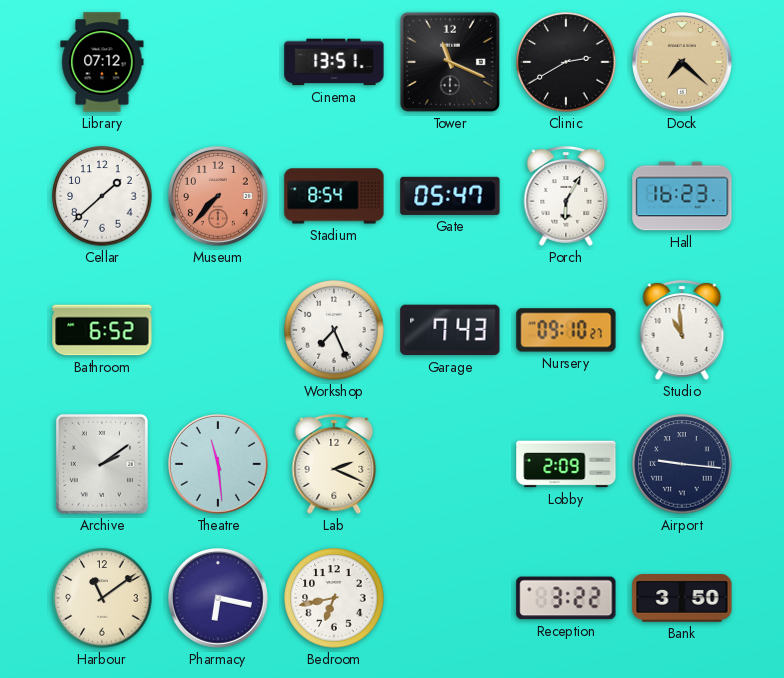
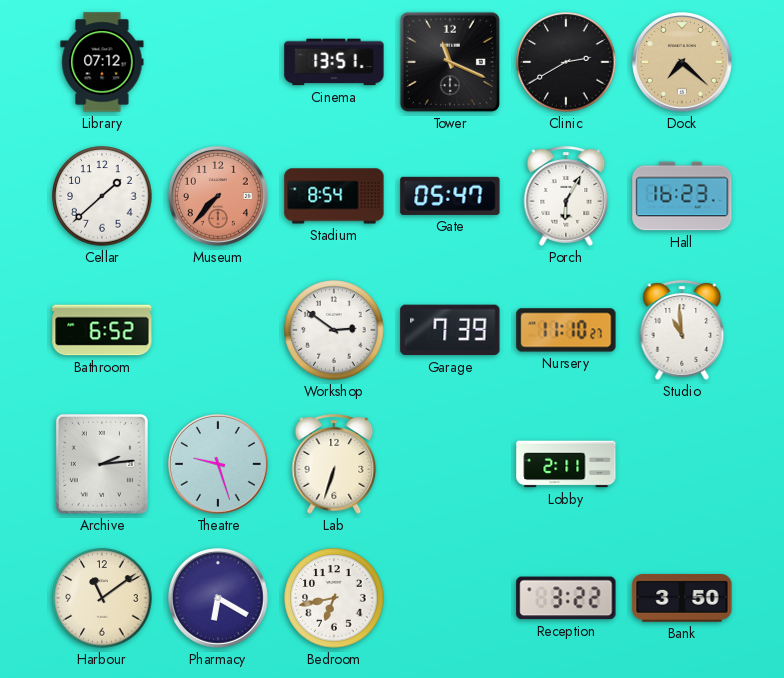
Workshop: 7:26 -> 2:51 (334, 330)
Garage: 7:43 -> 7:39 (450, 330)
Nursery: 09:10 -> 11:10 (566, 330)
Archive: 2:09 -> 2:14 (102, 464)
Theatre: 11:29 -> 9:27 (219, 465)
Lab: 2:19 -> 6:33 (334, 464)
Lobby: 2:09 -> 2:11 (566, 464)
Airport: 9:16 -> none (682, 464)
Pharmacy: 6:17 -> 6:20 (219, 599)
